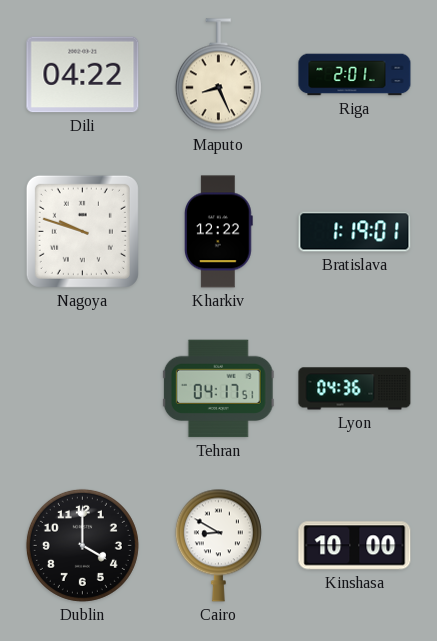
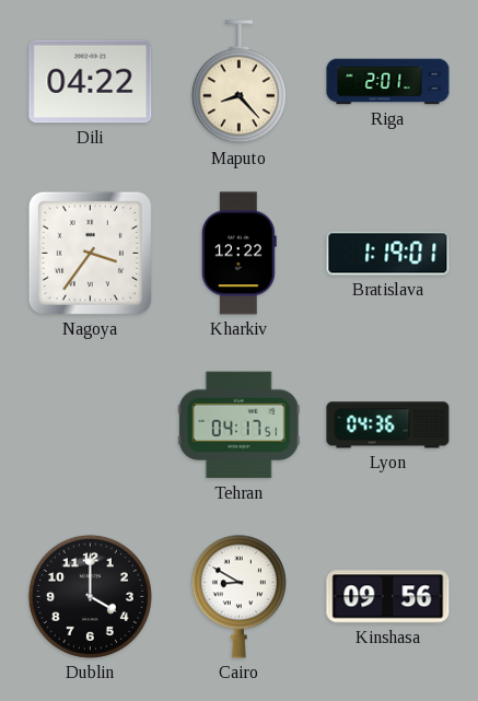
Maputo: 8:26 -> 8:23 (238, 82)
Nagoya: 9:48 -> 3:36 (90, 253)
Kinshasa: 10:00 -> 09:56 (388, 597)
